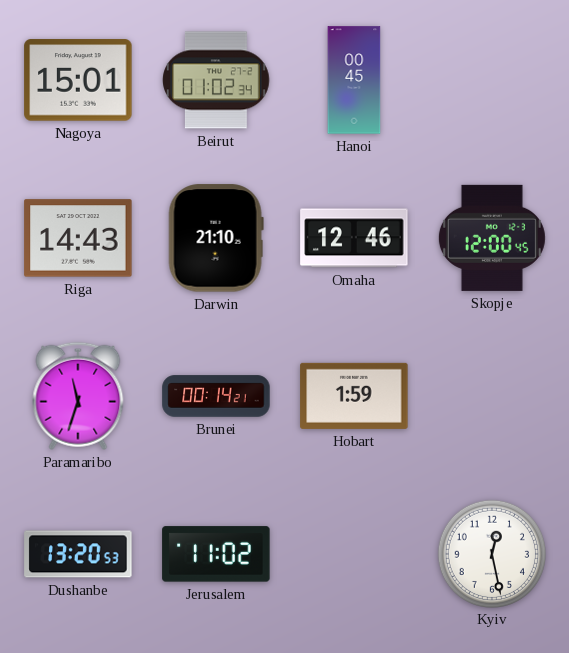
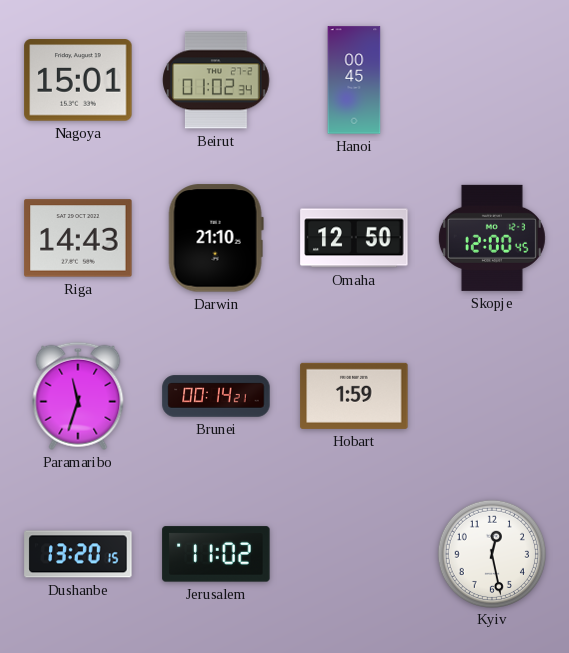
Omaha: 12:46 -> 12:50 (354, 238)
Dushanbe: 13:20:53 -> 13:20:15 (78, 554)
